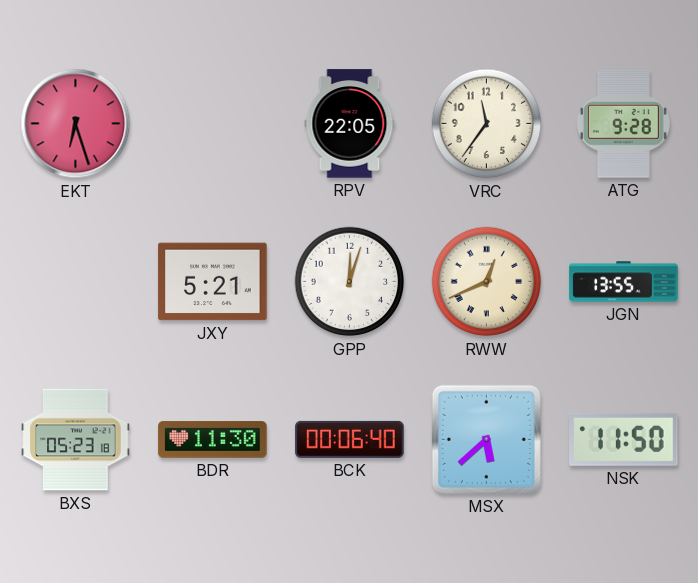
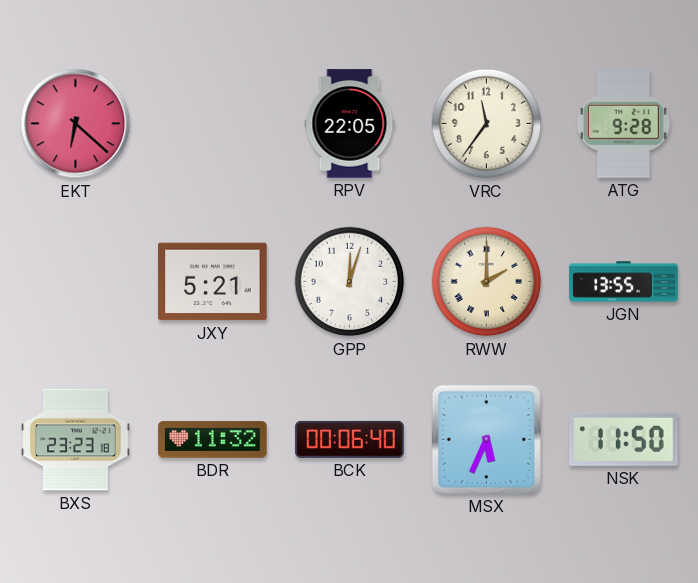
EKT: 6:27 -> 6:22 (76, 124)
RWW: 12:41 -> 2:00 (487, 282)
BXS: 05:23 -> 23:23 (76, 440)
BDR: 11:30 -> 11:32 (213, 440)
MSX: 5:38 -> 5:34 (486, 439)
